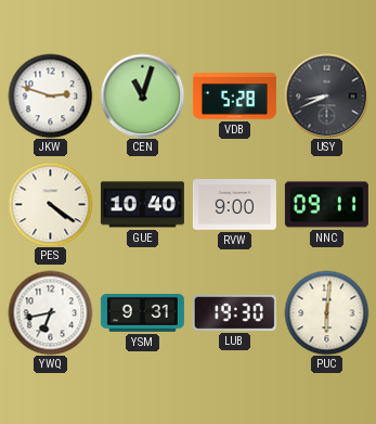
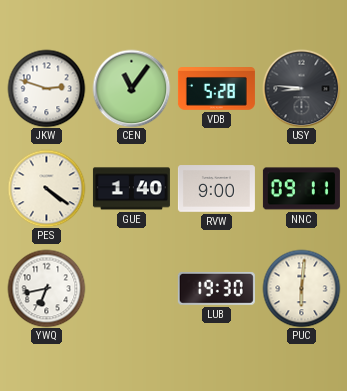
CEN: 11:03 -> 11:06 (131, 88)
USY: 8:41 -> 8:46 (301, 88)
GUE: 10:40 -> 1:40 (131, 189)
YSM: 9:31 -> none (142, 312)
